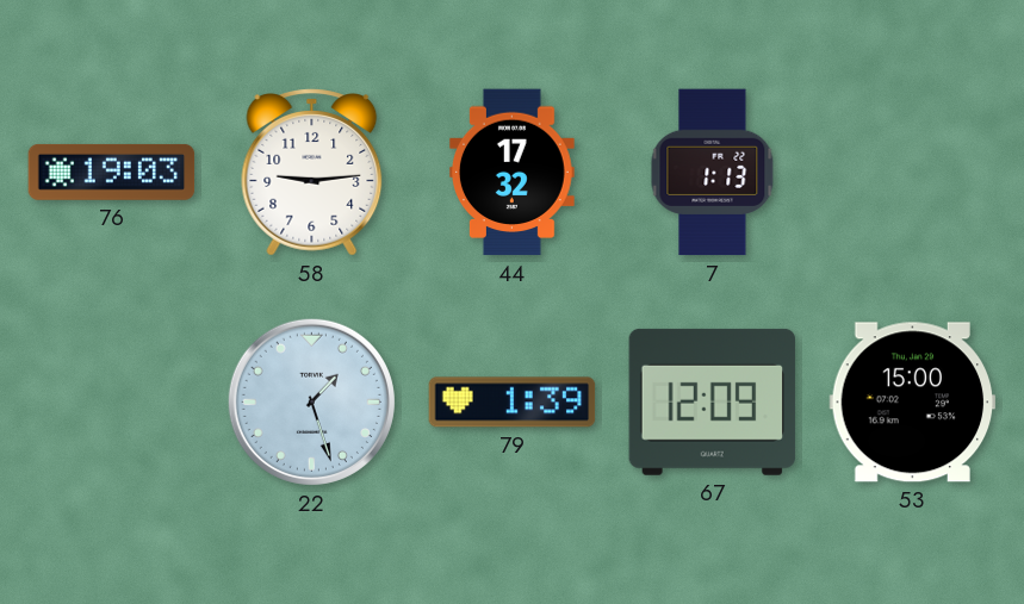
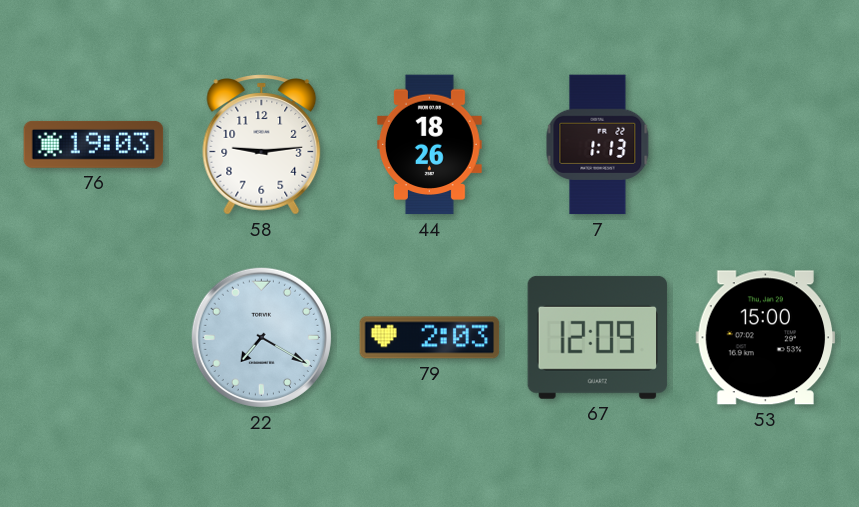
44: 17:32 -> 18:26 (429, 145)
22: 1:27 -> 7:20 (261, 337)
79: 1:39 -> 2:03 (430, 338)
